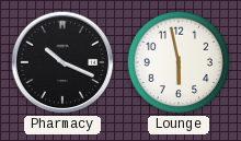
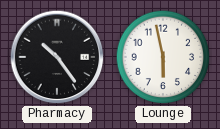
Pharmacy: 10:19 -> 10:24 (57, 57)
